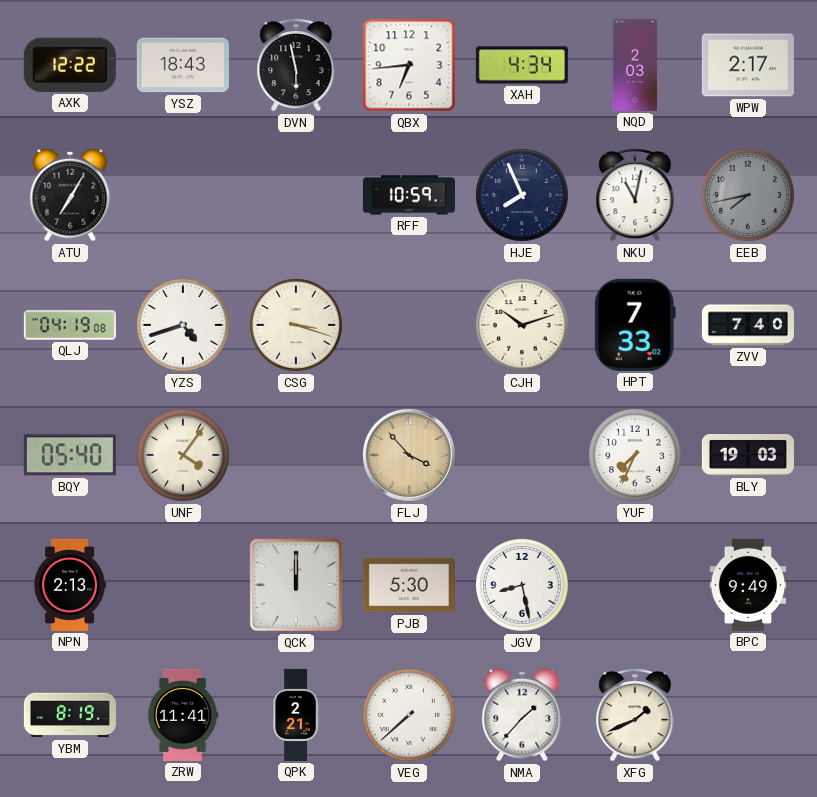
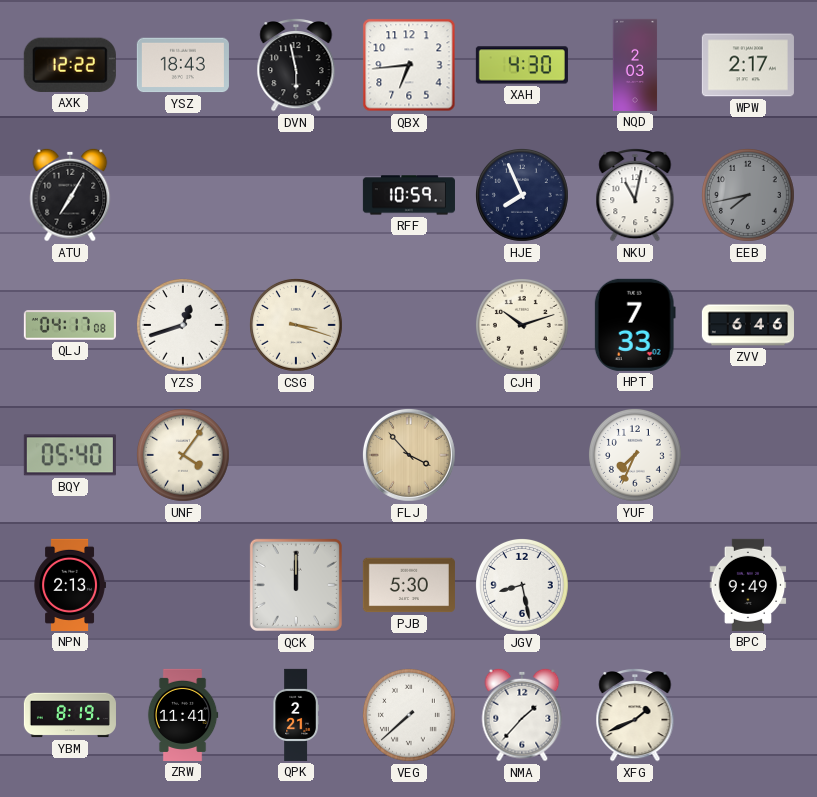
XAH: 4:34 -> 4:30 (522, 65)
QLJ: 04:19 -> 04:17 (70, 325)
YZS: 4:42 -> 12:42 (184, 326)
ZVV: 7:40 -> 6:46 (748, 325)
BLY: 19:03 -> none (748, 456)
